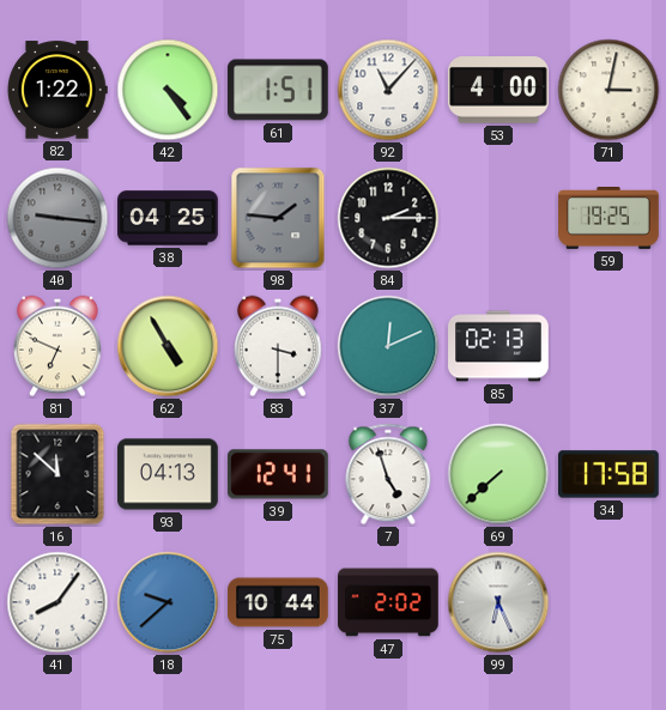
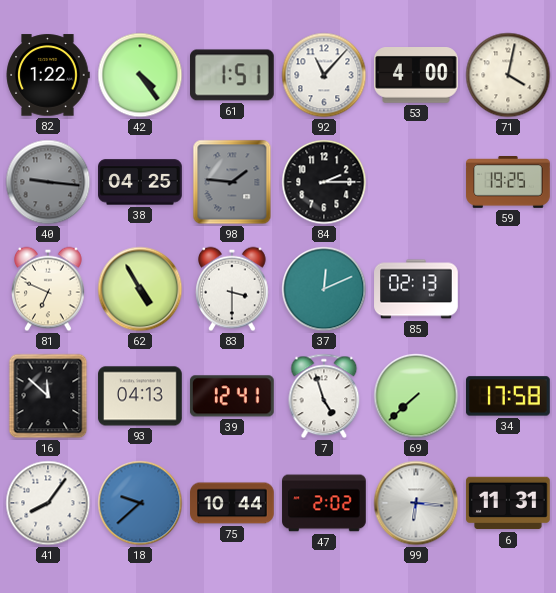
71: 3:02 -> 4:02 (508, 75)
99: 6:26 -> 6:16 (416, 503)
6: none -> 11:31 (508, 503)
